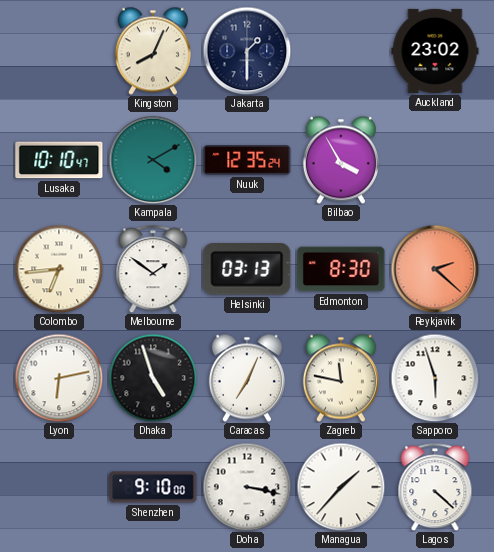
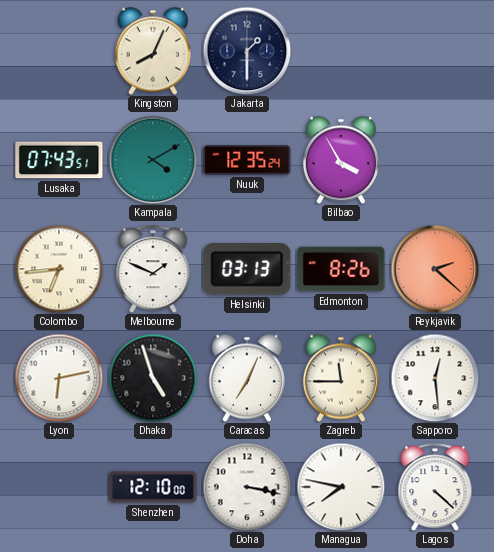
Auckland: 23:02 -> none (435, 51)
Lusaka: 10:10 -> 07:43 (59, 160)
Melbourne: 1:51 -> 1:49 (153, 269)
Edmonton: 8:30 -> 8:26 (341, 269)
Zagreb: 11:47 -> 11:45 (341, 378)
Sapporo: 5:57 -> 12:29 (435, 378)
Shenzhen: 9:10 -> 12:10 (153, 487)
Managua: 1:37 -> 7:47 (341, 487)
